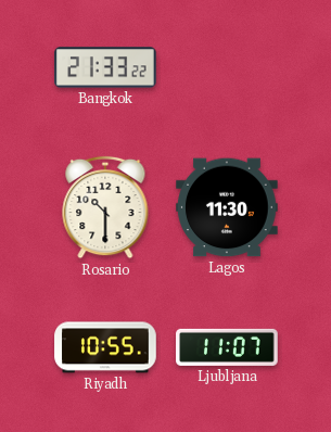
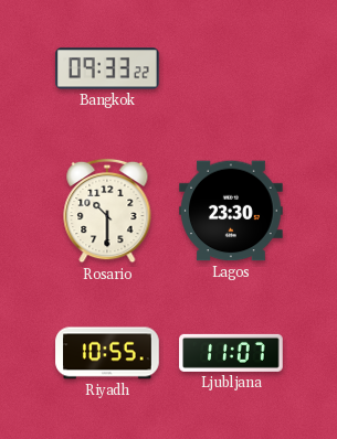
Bangkok: 21:33 -> 09:33 (107, 68)
Lagos: 11:30 -> 23:30 (231, 211)
